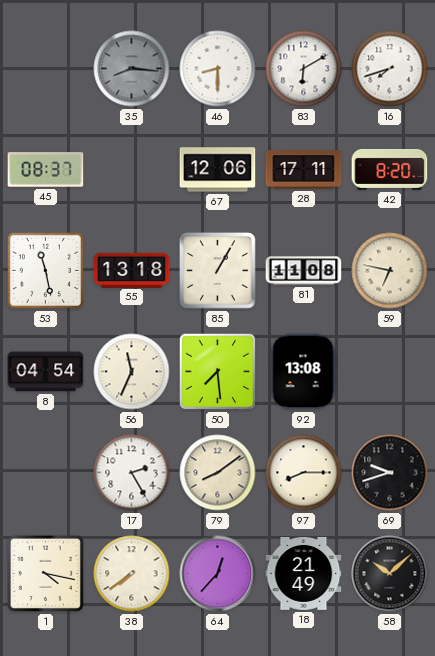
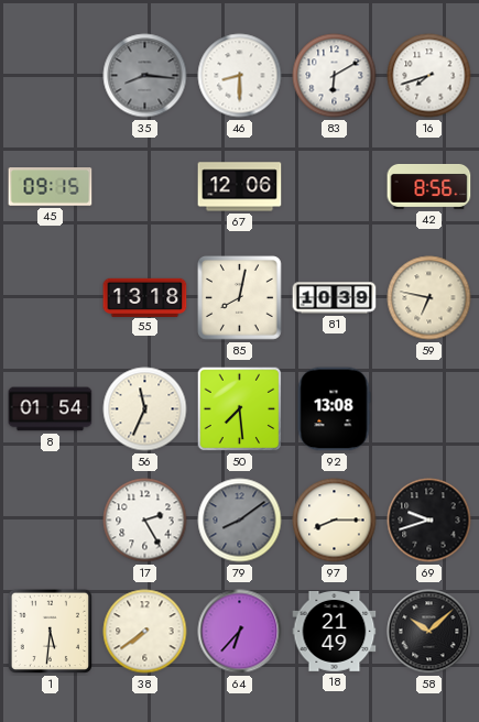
45: 08:37 -> 09:15 (51, 187)
28: 17:11 -> none (304, 170)
42: 8:20 -> 8:56 (429, 186)
53: 11:28 -> none (46, 271)
85: 1:05 -> 8:02 (240, 298)
81: 11:08 -> 10:39 (335, 298)
8: 04:54 -> 01:54 (51, 409)
79 dial: cream -> grey (240, 521)
1: 4:17 -> 5:31 (51, 632)
64: 12:37 -> 6:37 (240, 632)
